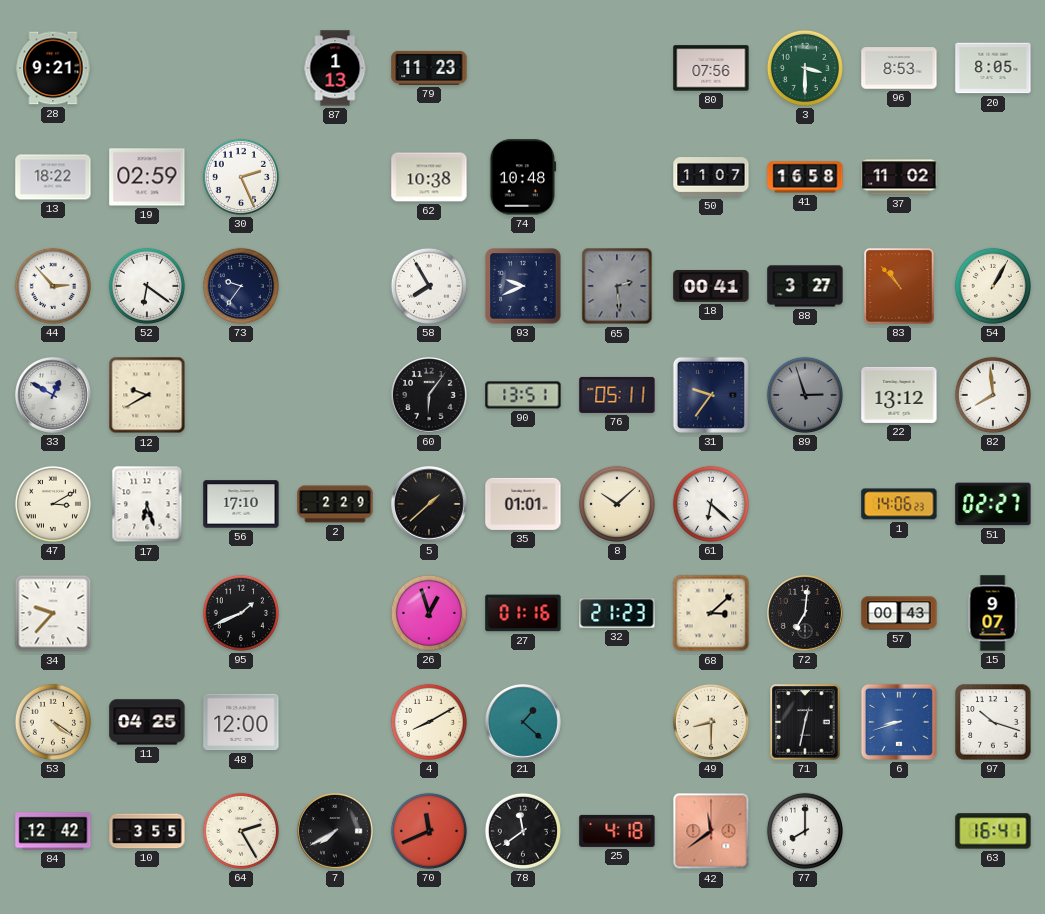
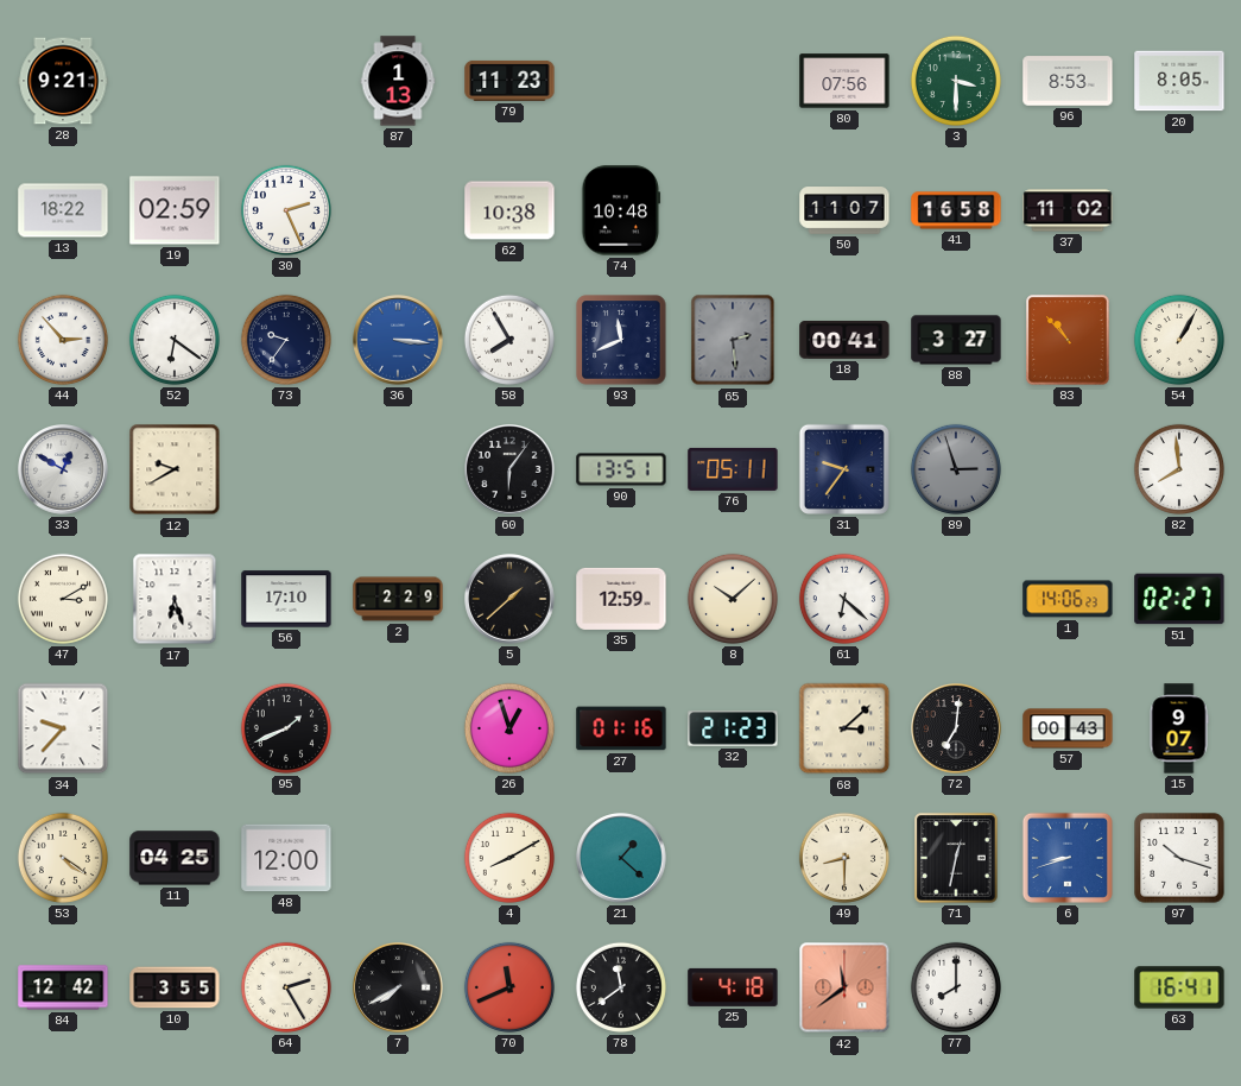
36: none -> 3:16 (398, 340)
93: 9:41 -> 11:41 (621, 340)
22: 13:12 -> none (899, 395)
35: 01:01 -> 12:59 (621, 599)
